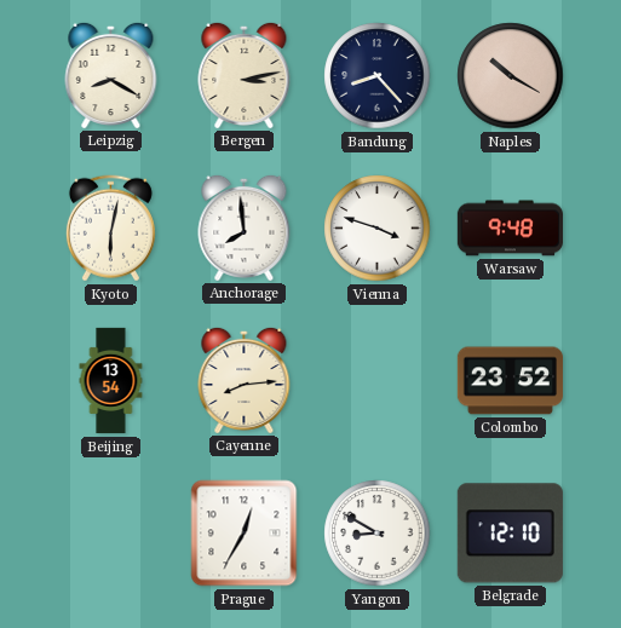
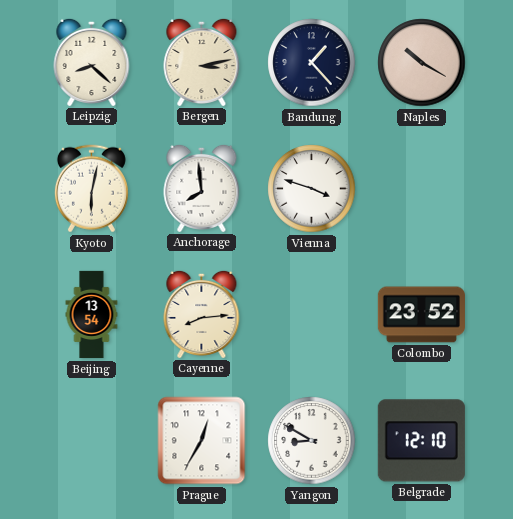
Leipzig: 8:20 -> 8:22 (92, 62)
Bandung: 8:23 -> 1:23 (312, 63)
Warsaw: 9:48 -> none (510, 229)
